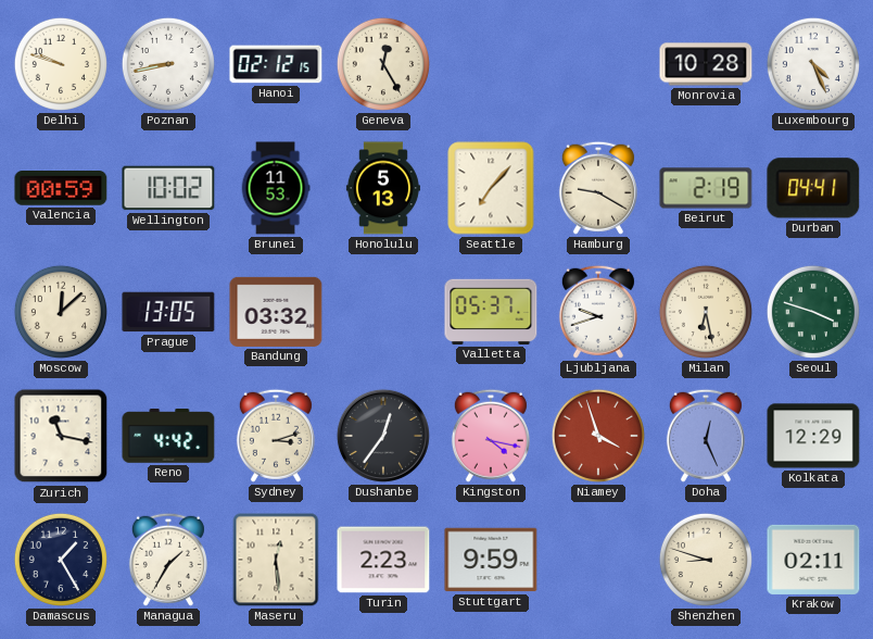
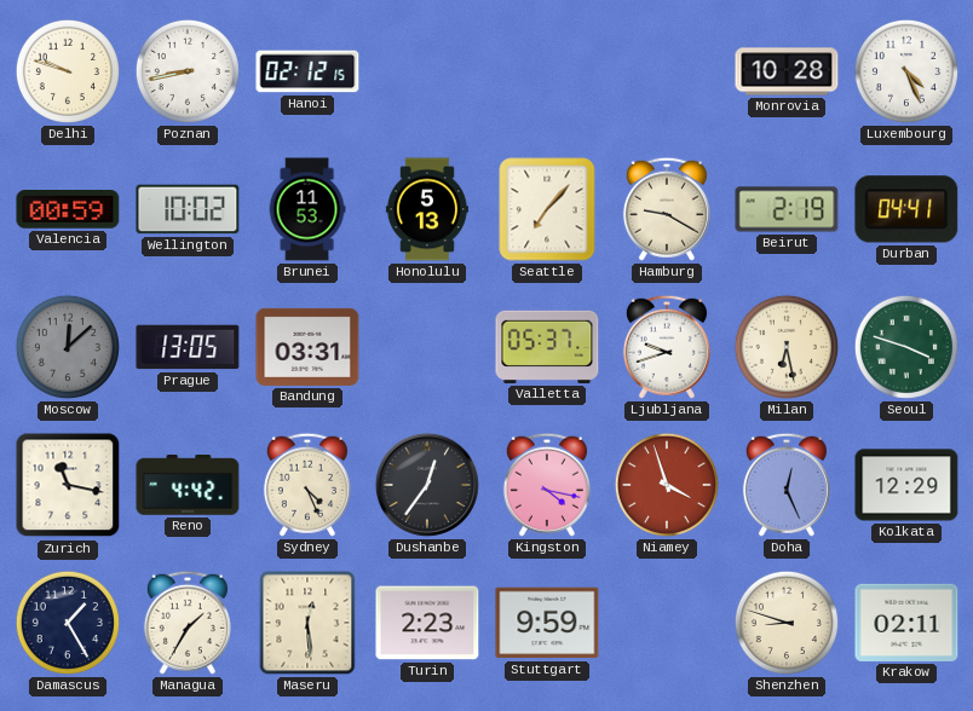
Geneva: 12:25 -> none (383, 64)
Moscow dial: cream -> grey (68, 347)
Bandung: 03:32 -> 03:31 (307, 347)
Sydney: 3:12 -> 4:26 (307, 485)
